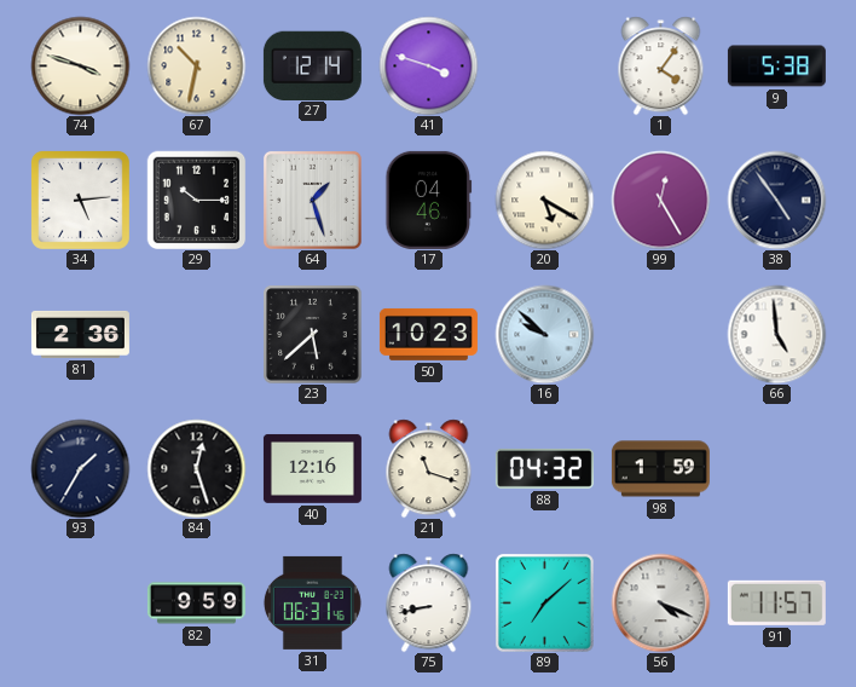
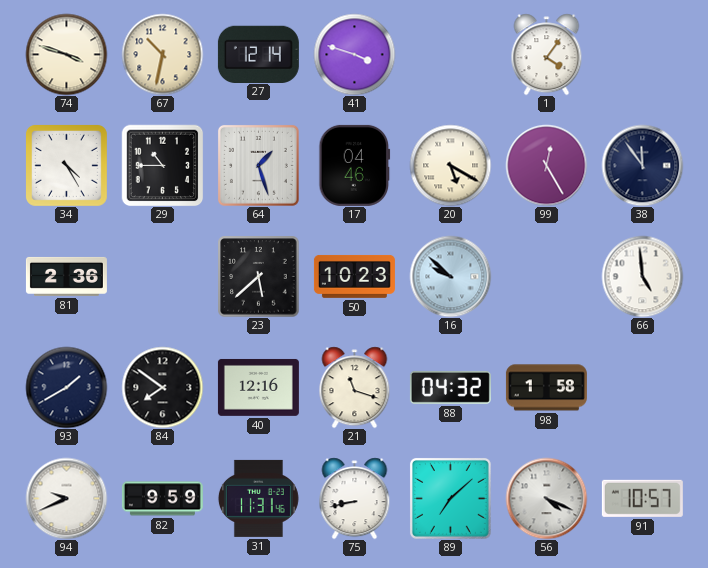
9: 5:38 -> none (776, 67)
34: 5:14 -> 4:25 (66, 165)
29: 10:15 -> 10:45 (162, 165)
38: 4:54 -> 11:54 (642, 165)
93: 1:35 -> 1:40 (66, 387)
84: 12:27 -> 7:51 (162, 387)
98: 1:59 -> 1:58 (546, 388)
94: none -> 9:41 (66, 498)
31: 06:31 -> 11:31 (258, 498)
91: 11:57 -> 10:57 (642, 498)
